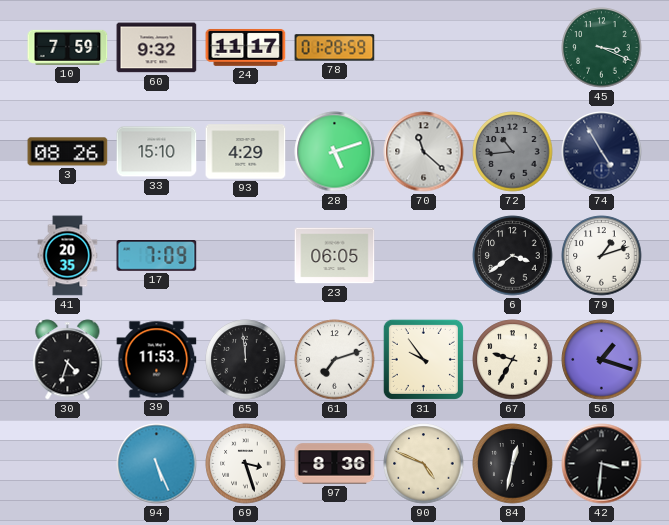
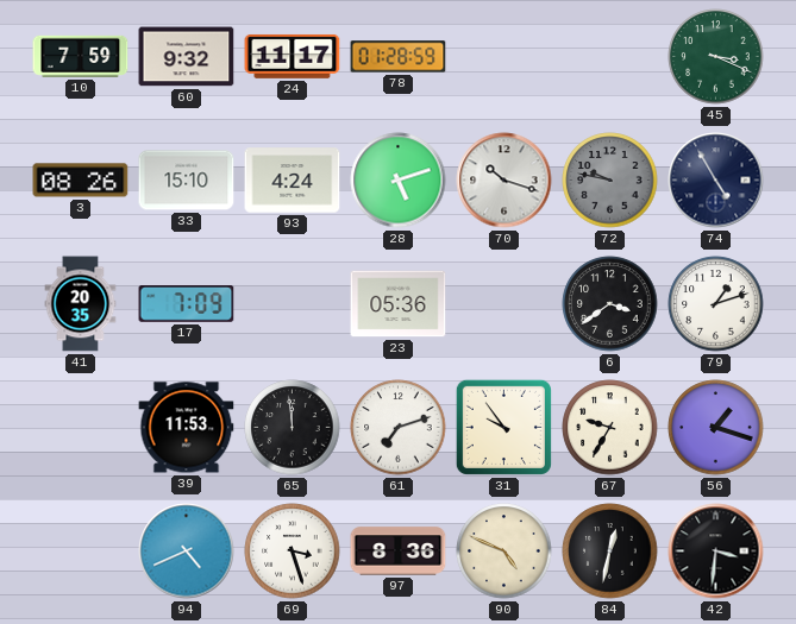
93: 4:29 -> 4:24 (293, 181)
70: 11:22 -> 10:18 (504, 181)
72: 10:44 -> 9:47 (610, 181)
23: 06:05 -> 05:36 (399, 304)
30: 4:33 -> none (68, 360)
94: 5:26 -> 4:41 (187, 551)
